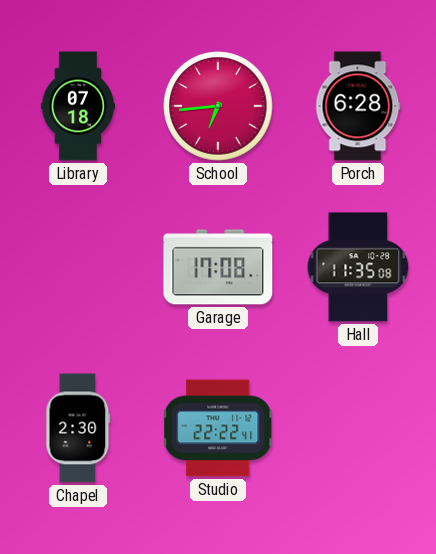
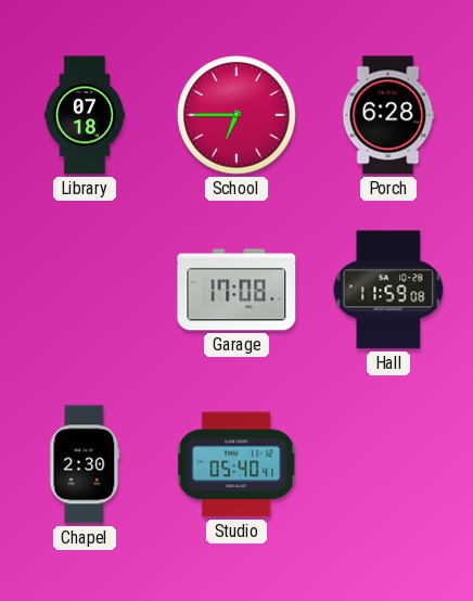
School: 6:44 -> 6:45 (237, 115)
Hall: 11:35 -> 11:59 (388, 290)
Studio: 22:22 -> 05:40 (237, 464)
